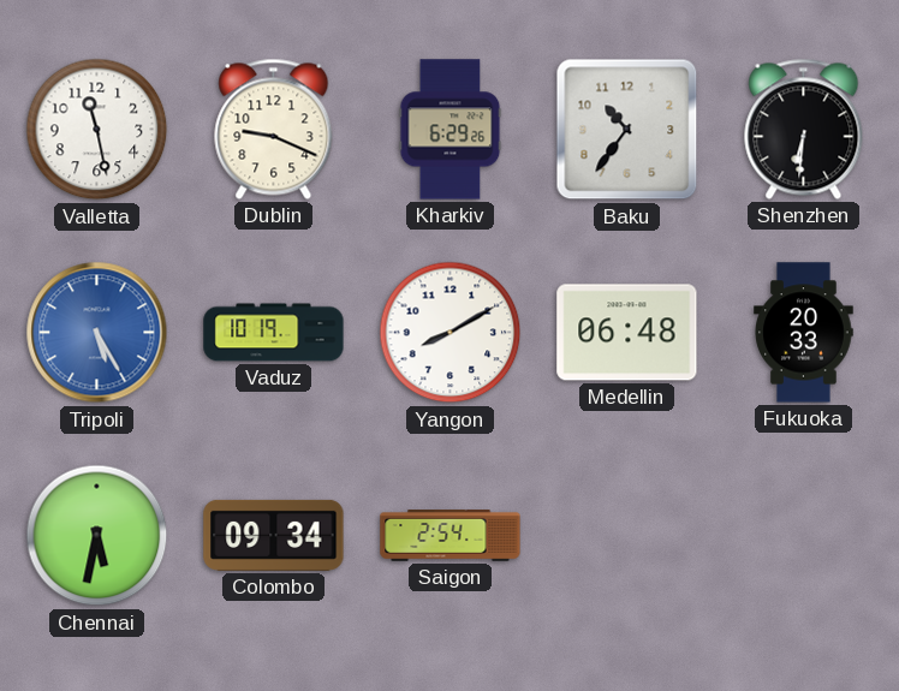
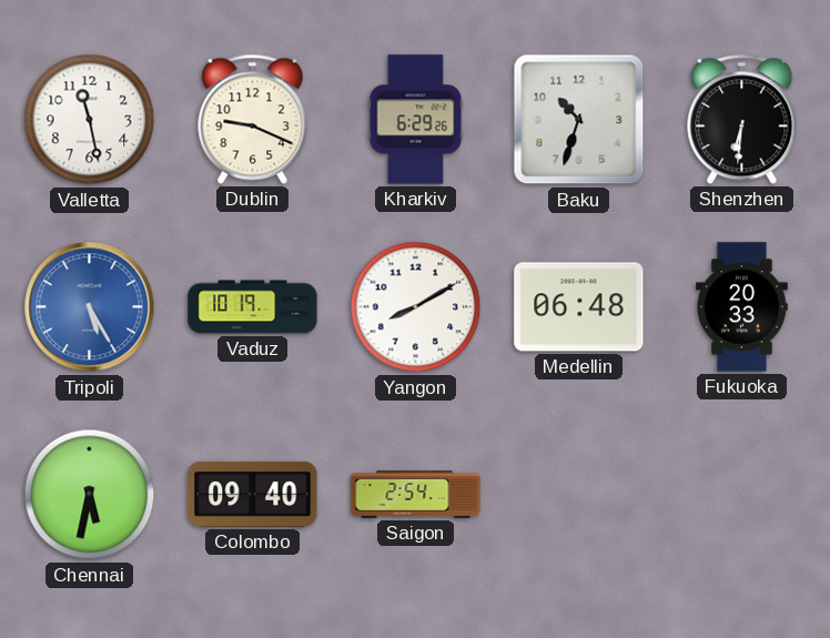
Baku: 10:36 -> 10:33 (579, 120)
Colombo: 09:34 -> 09:40 (253, 494)
